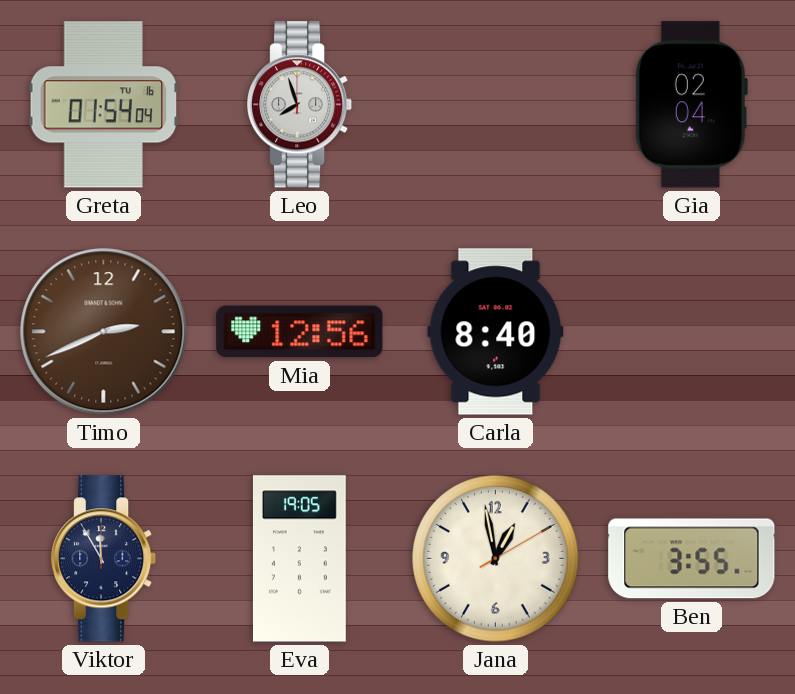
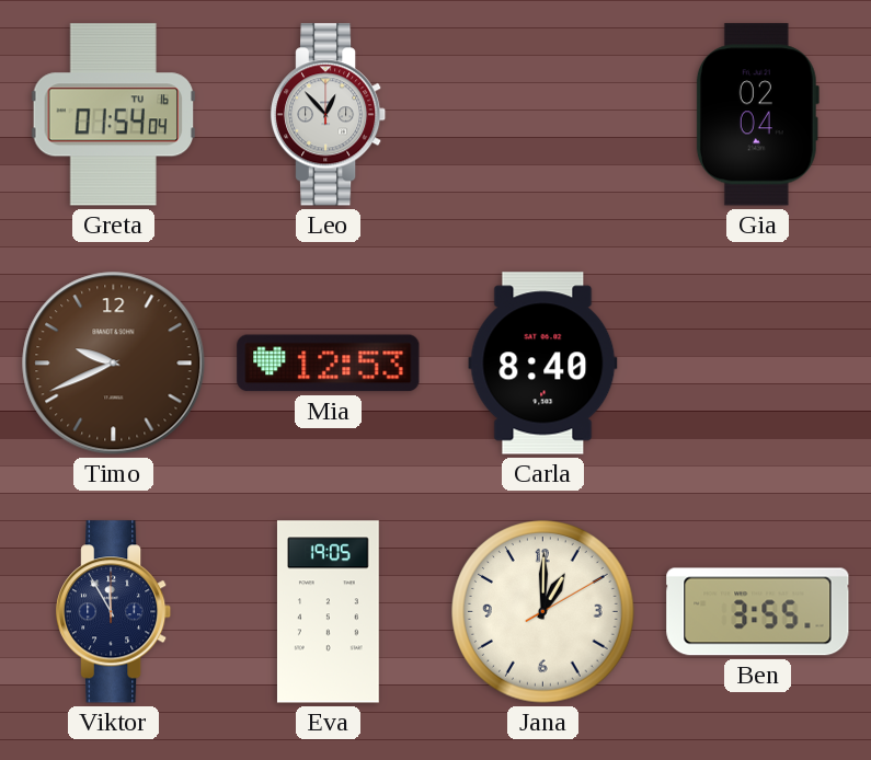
Leo: 7:57 -> 12:53 (329, 115)
Timo: 2:41 -> 9:41 (114, 364)
Mia: 12:56 -> 12:53 (329, 364)
Jana: 12:58 -> 1:00 (543, 612)
